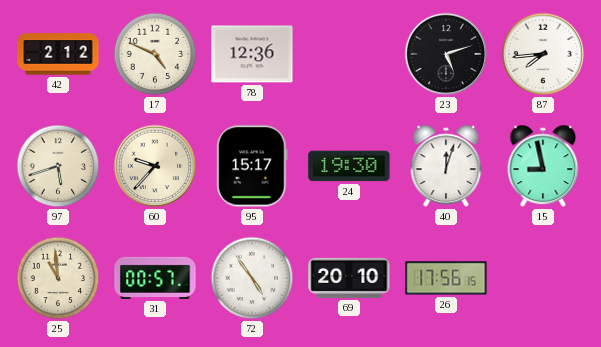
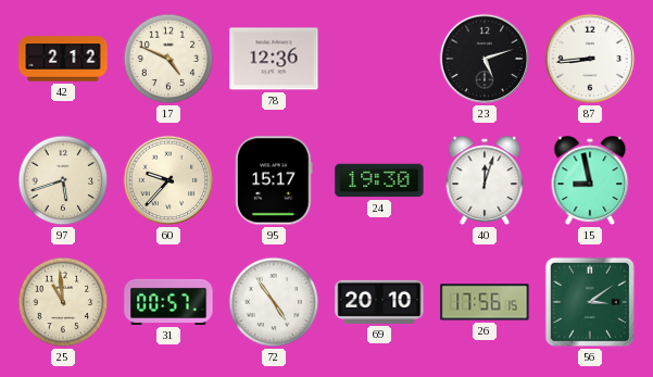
87: 7:44 -> 8:44 (590, 59)
56: none -> 3:09 (590, 302)
